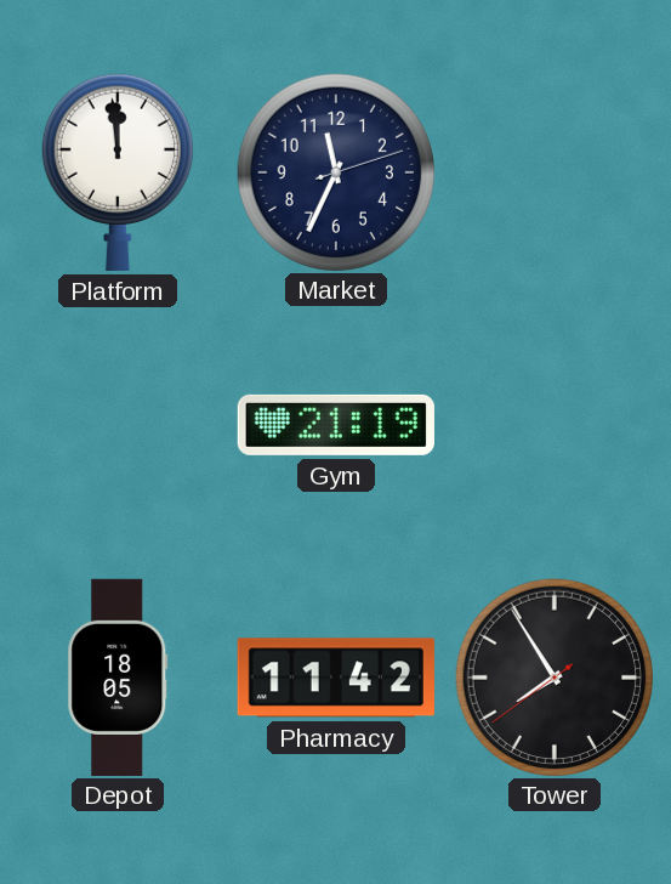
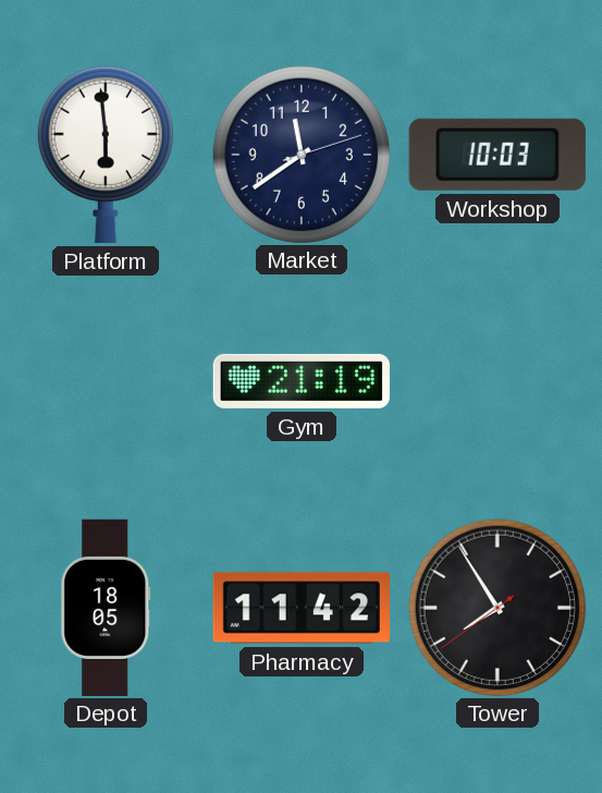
Platform: 11:59 -> 5:59 (106, 155)
Market: 11:34 -> 11:39 (300, 154)
Workshop: none -> 10:03 (497, 155)
